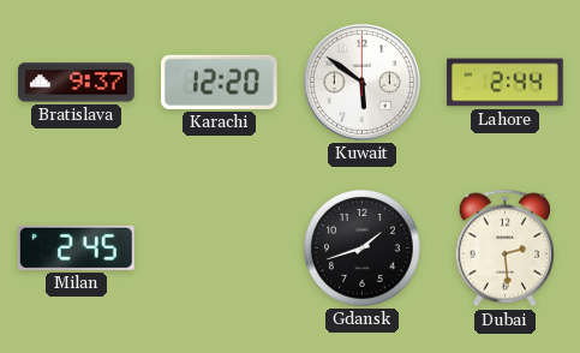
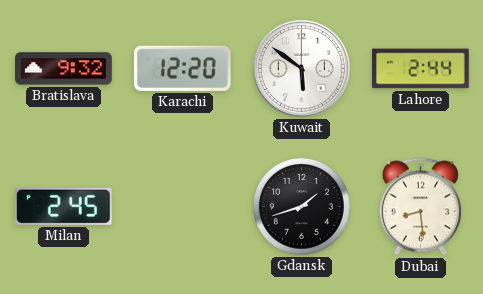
Bratislava: 9:37 -> 9:32 (64, 69)
Dubai: 2:29 -> 8:29 (420, 207)
